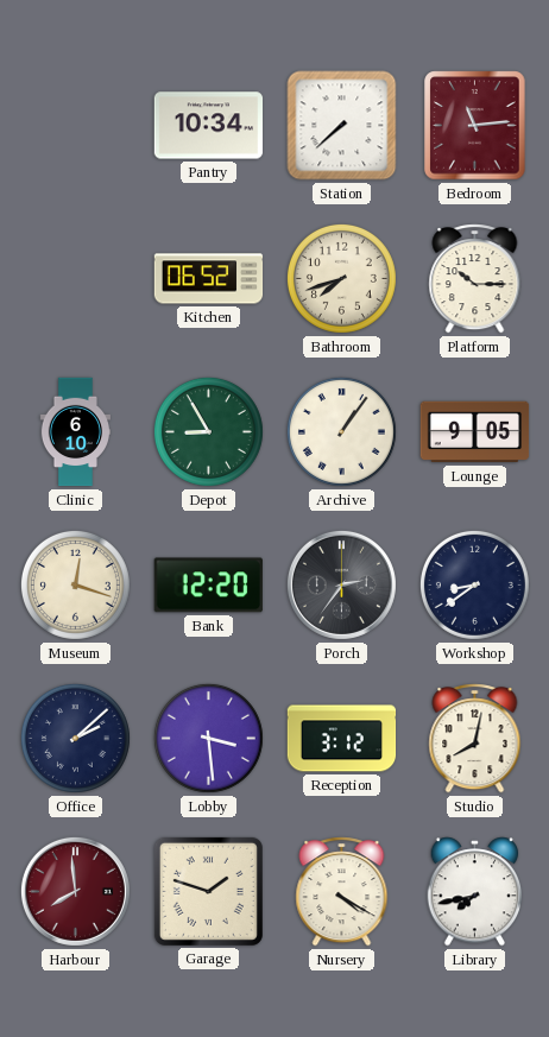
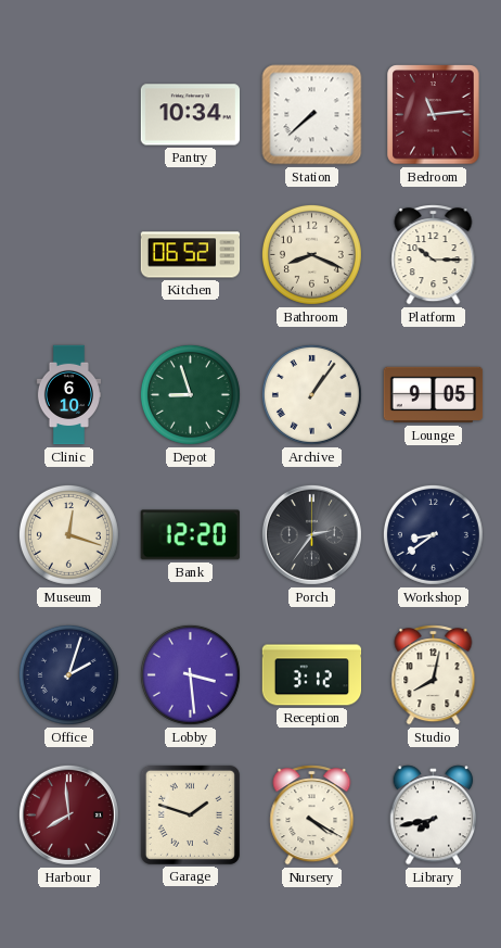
Bathroom: 7:42 -> 8:19 (311, 254)
Depot: 8:55 -> 8:57 (190, 394)
Office: 2:08 -> 2:03 (68, 674)
